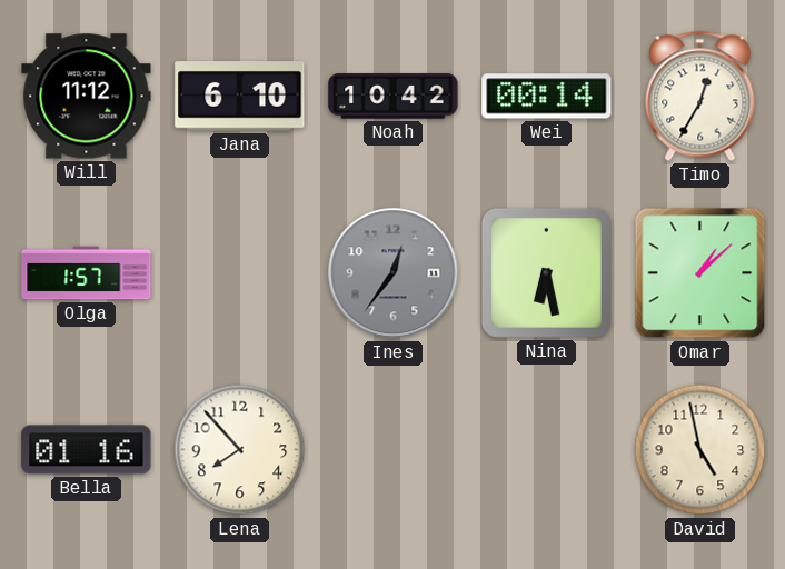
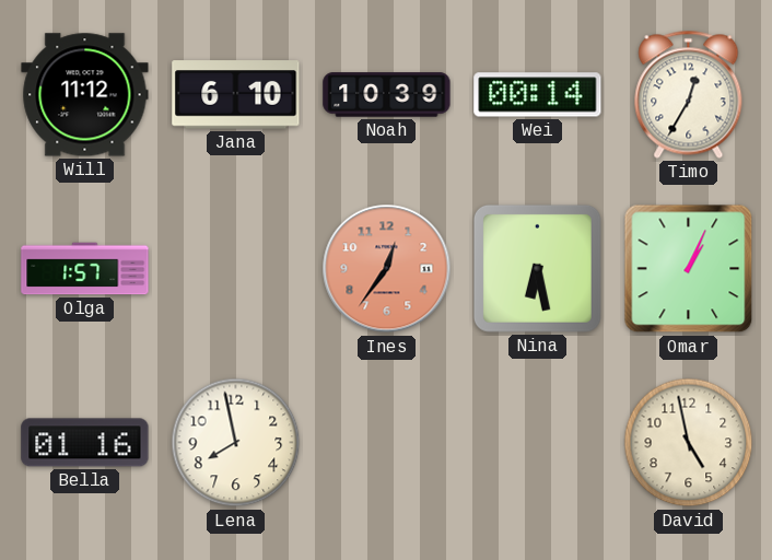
Noah: 10:42 -> 10:39 (387, 95)
Ines dial: grey -> salmon (387, 269)
Omar: 1:08 -> 1:04 (689, 269)
Lena: 7:53 -> 7:58 (236, 443)
